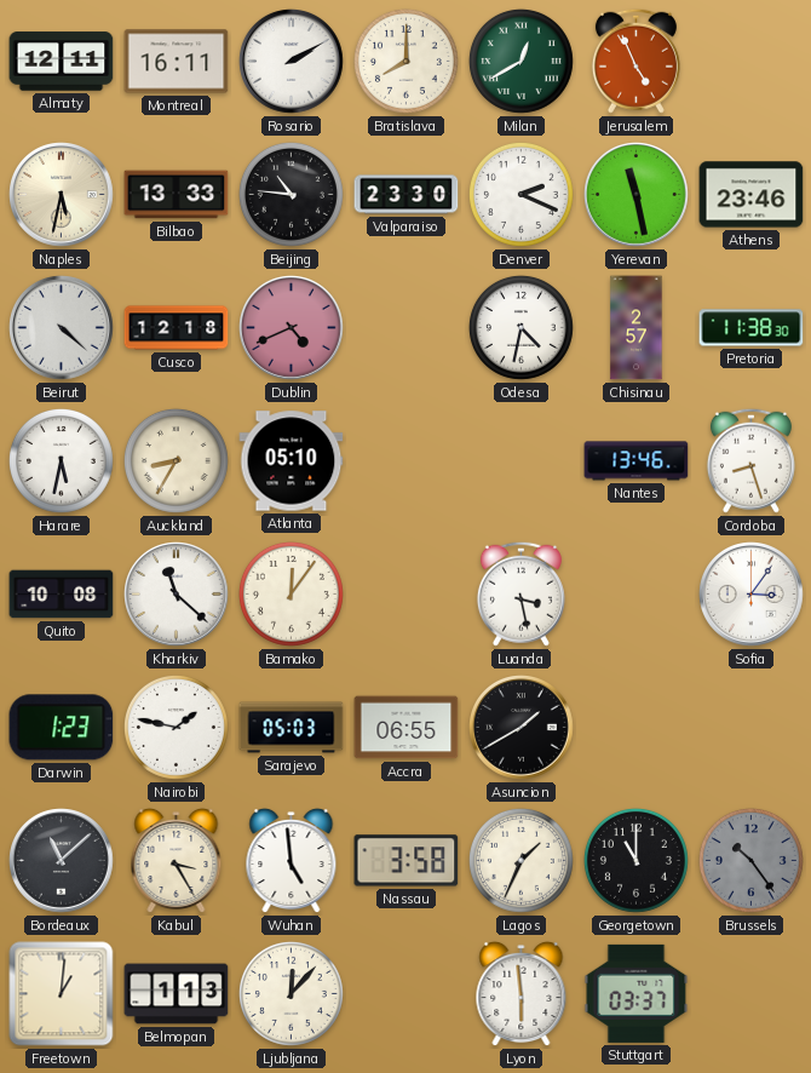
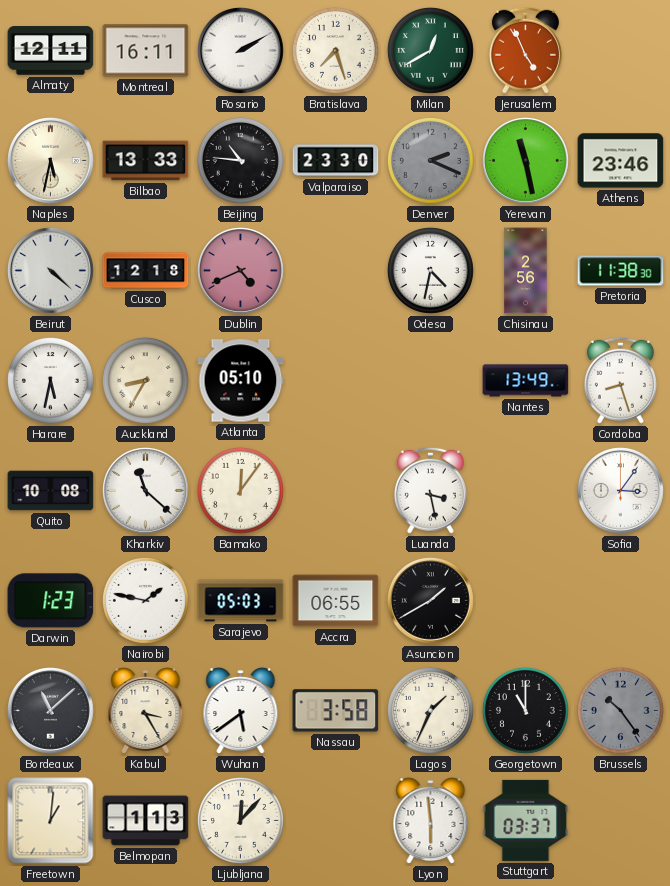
Bratislava: 8:00 -> 7:27 (335, 50)
Denver dial: white -> grey (430, 160)
Chisinau: 2:57 -> 2:56 (526, 271)
Nantes: 13:46 -> 13:49 (526, 381)
Wuhan: 4:59 -> 5:39 (241, 711)
